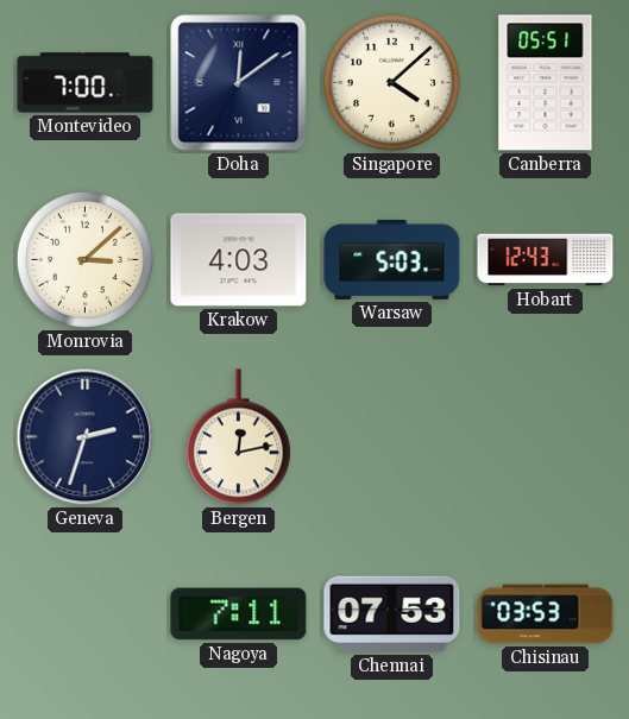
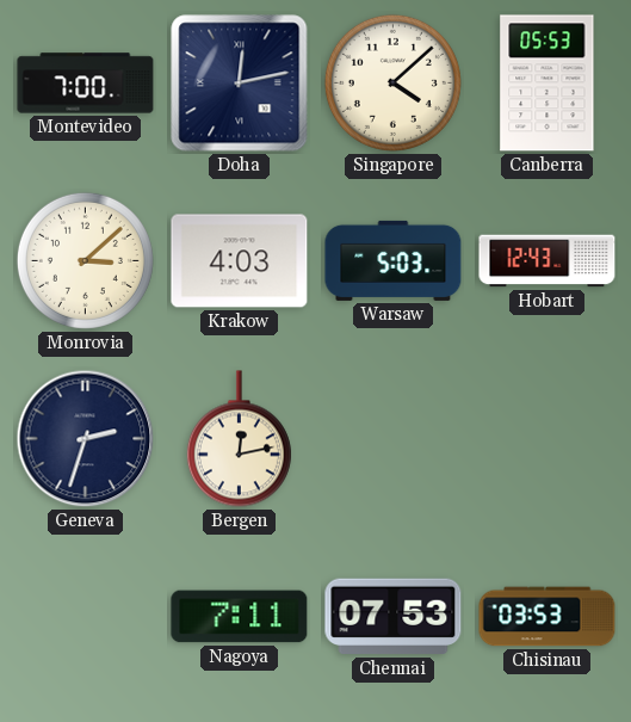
Doha: 12:09 -> 12:13 (240, 84)
Canberra: 05:51 -> 05:53 (548, 84)
